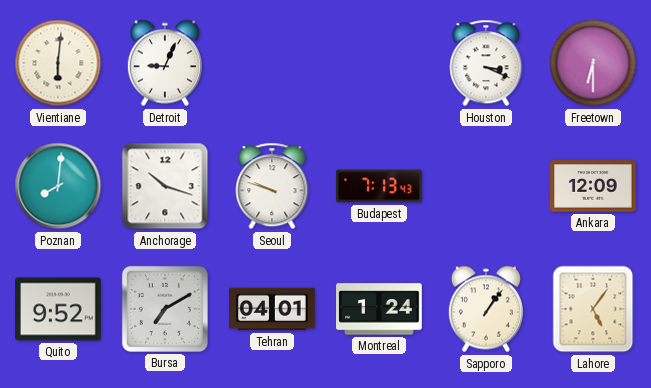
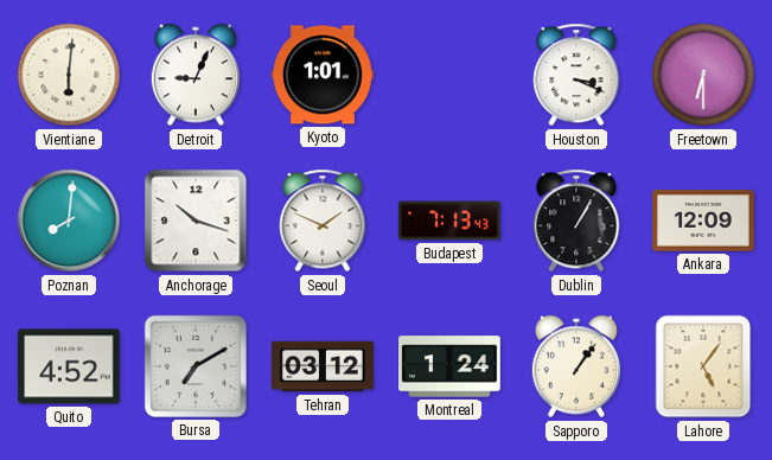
Kyoto: none -> 1:01 (323, 75)
Seoul: 9:48 -> 1:49 (323, 221)
Dublin: none -> 1:05 (576, 221)
Quito: 9:52 -> 4:52 (69, 366)
Tehran: 04:01 -> 03:12 (323, 366)
